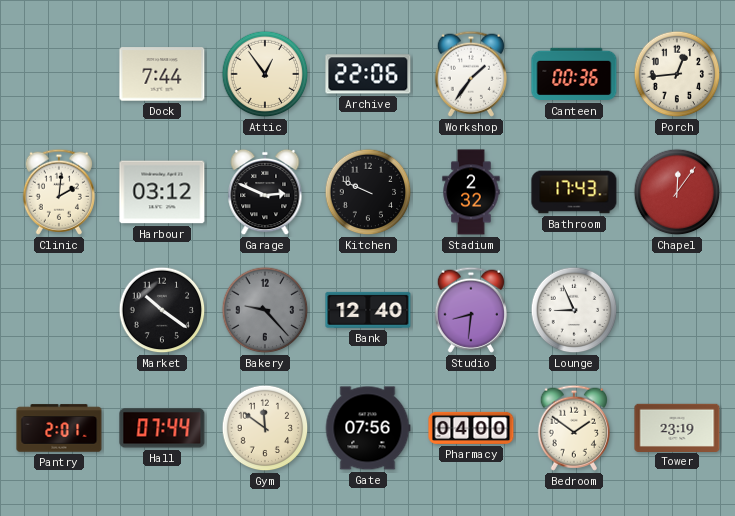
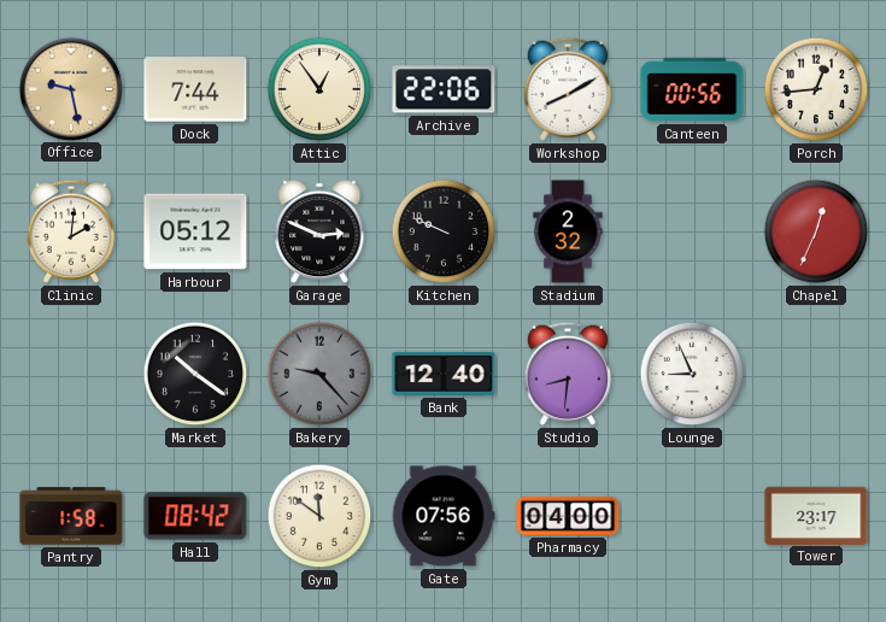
Office: none -> 9:28 (70, 88)
Workshop: 1:36 -> 8:10 (568, 89)
Canteen: 00:36 -> 00:56 (692, 89)
Harbour: 03:12 -> 05:12 (195, 231)
Bathroom: 17:43 -> none (574, 192)
Chapel: 12:06 -> 12:34 (816, 231)
Pantry: 2:01 -> 1:58 (71, 516)
Hall: 07:44 -> 08:42 (195, 516)
Bedroom: 1:51 -> none (574, 428)
Tower: 23:19 -> 23:17 (816, 515)
